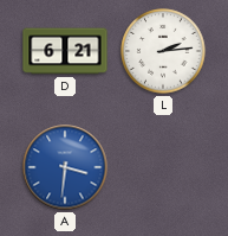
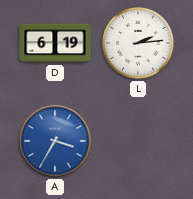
D: 6:21 -> 6:19 (55, 43)
A: 3:31 -> 3:35 (55, 141)
